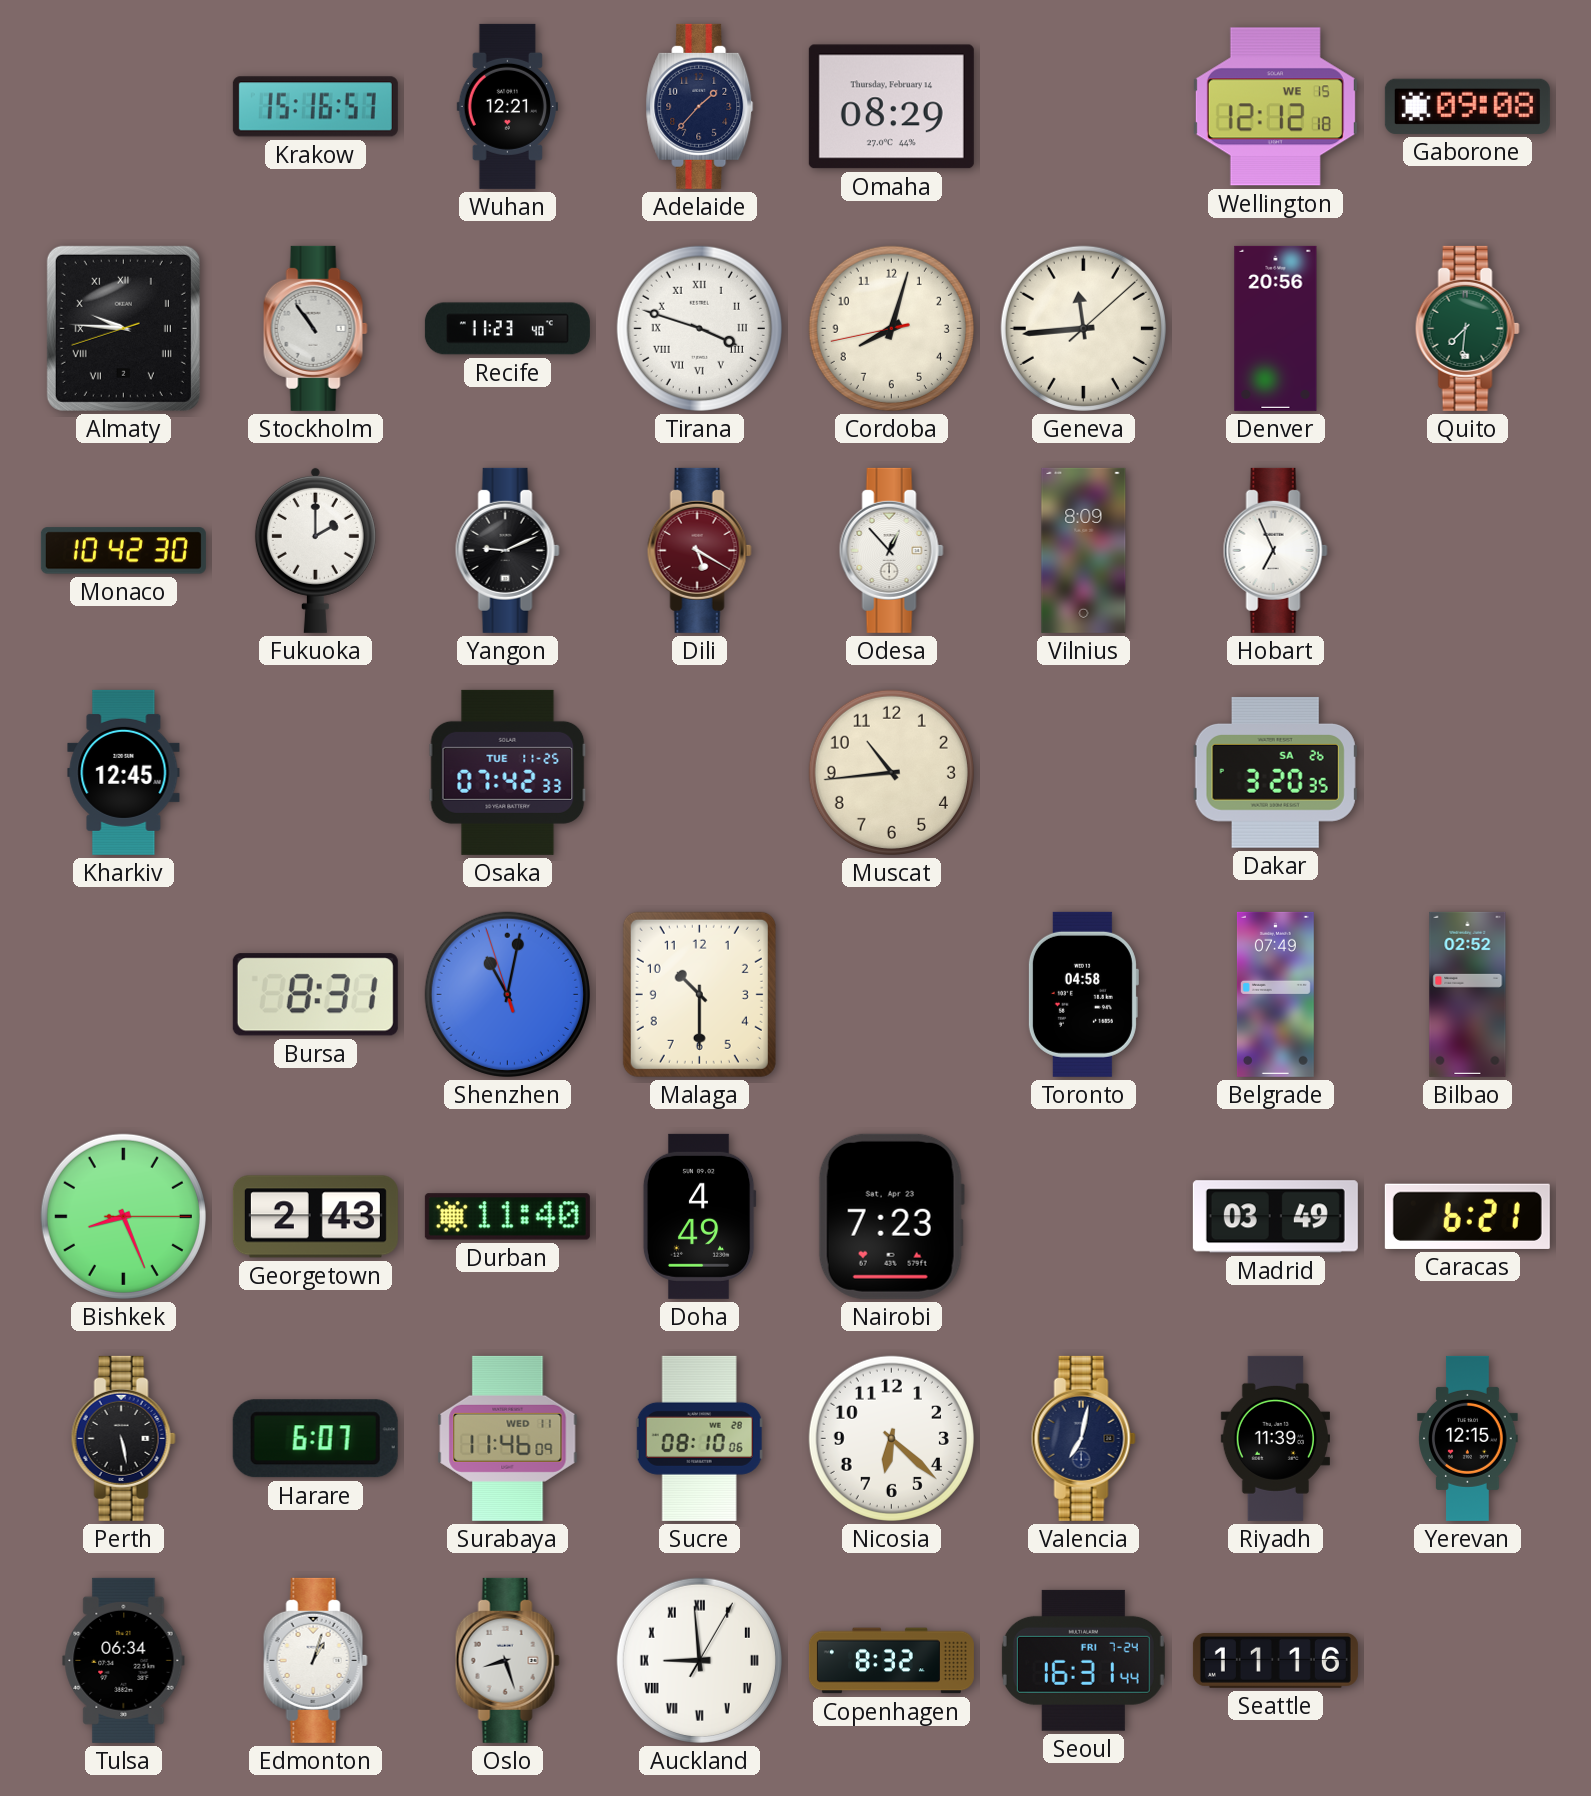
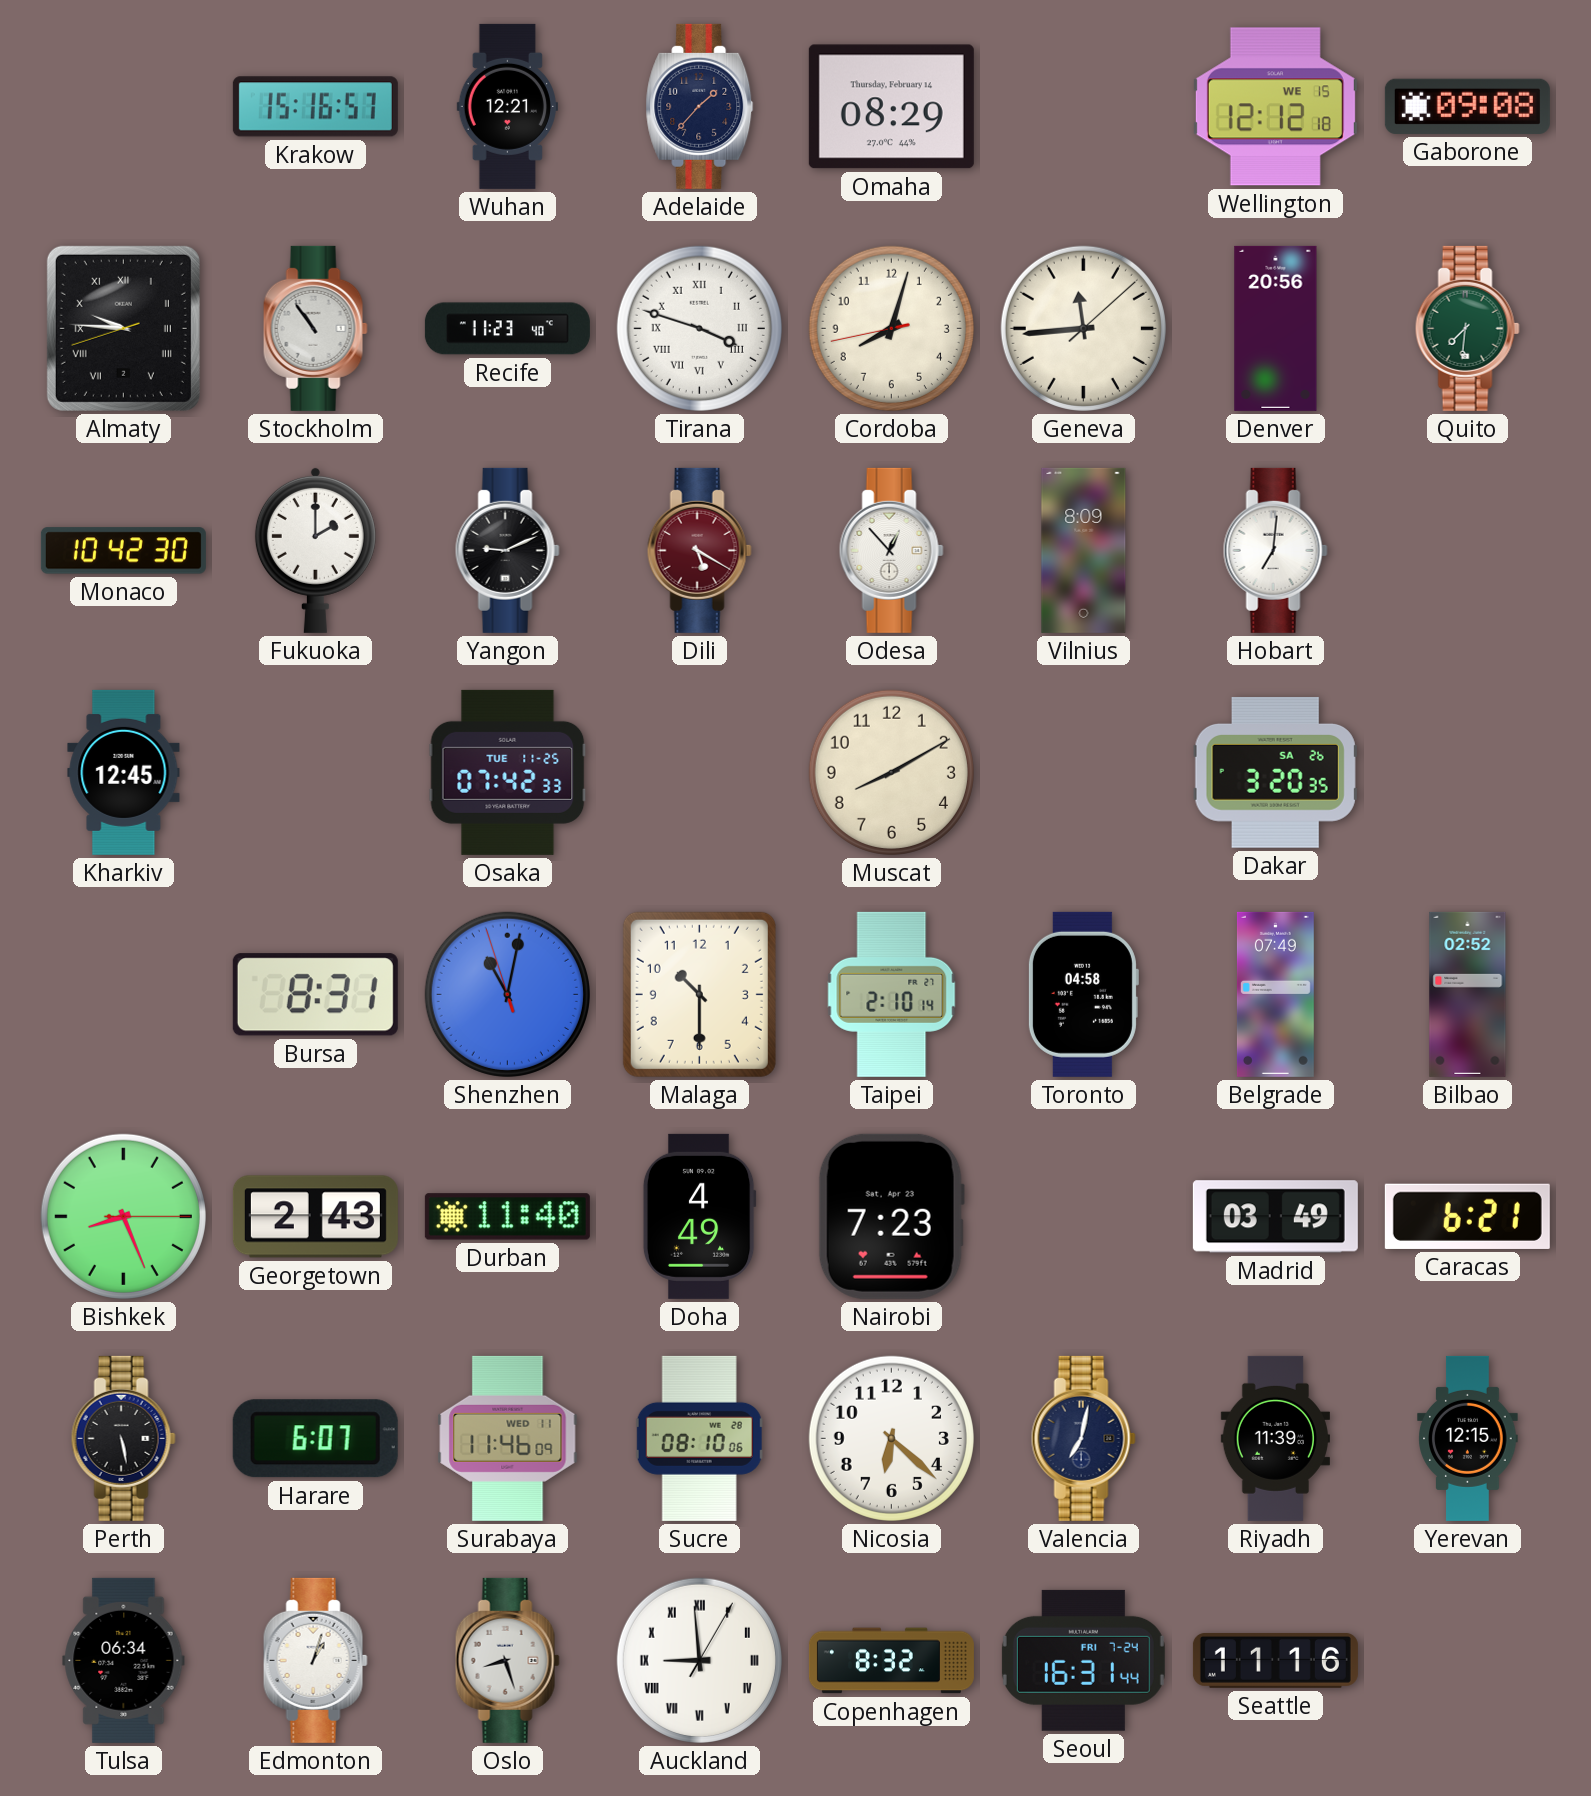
Hobart: 6:56 -> 7:01 (1275, 550)
Muscat: 10:44 -> 8:10 (891, 772)
Taipei: none -> 2:10 (892, 994)
